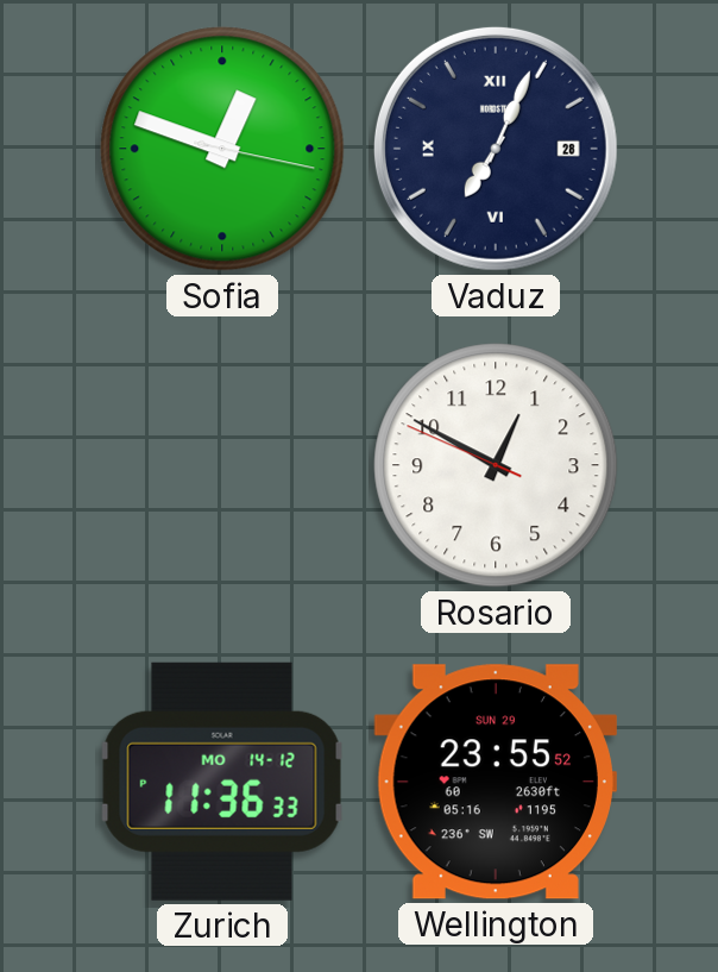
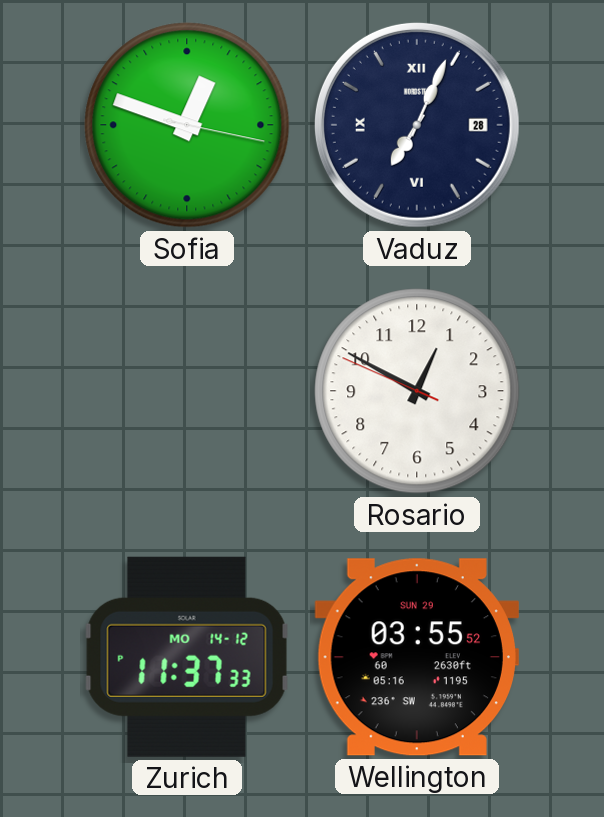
Zurich: 11:36 -> 11:37 (187, 657)
Wellington: 23:55 -> 03:55 (417, 657)
